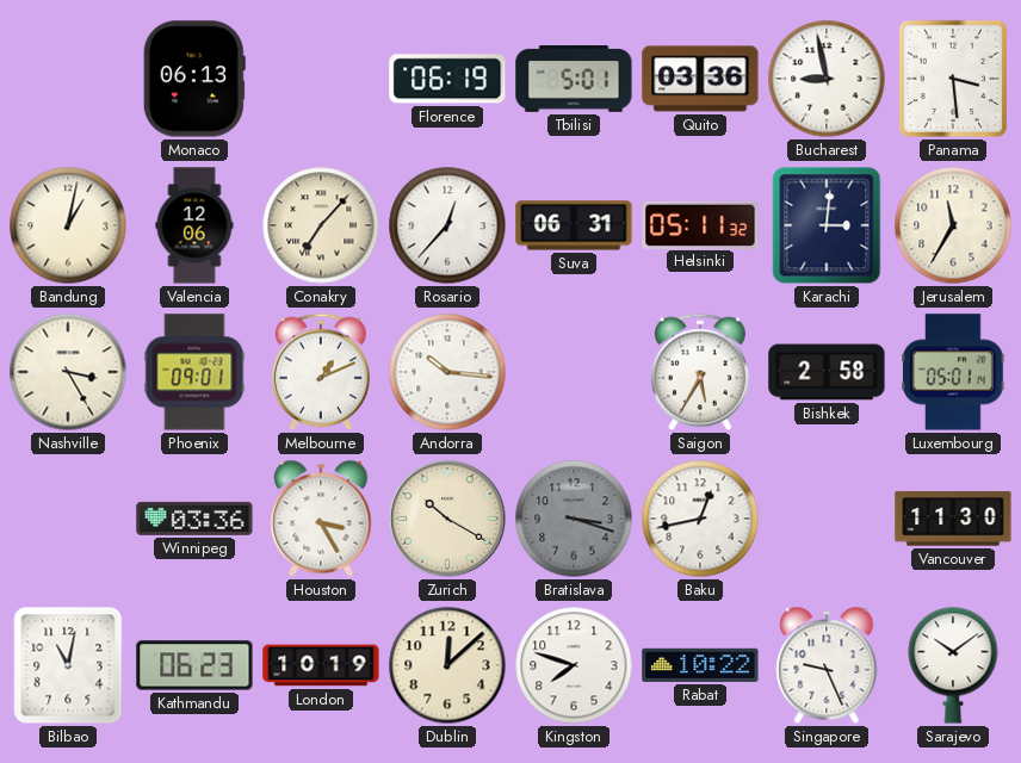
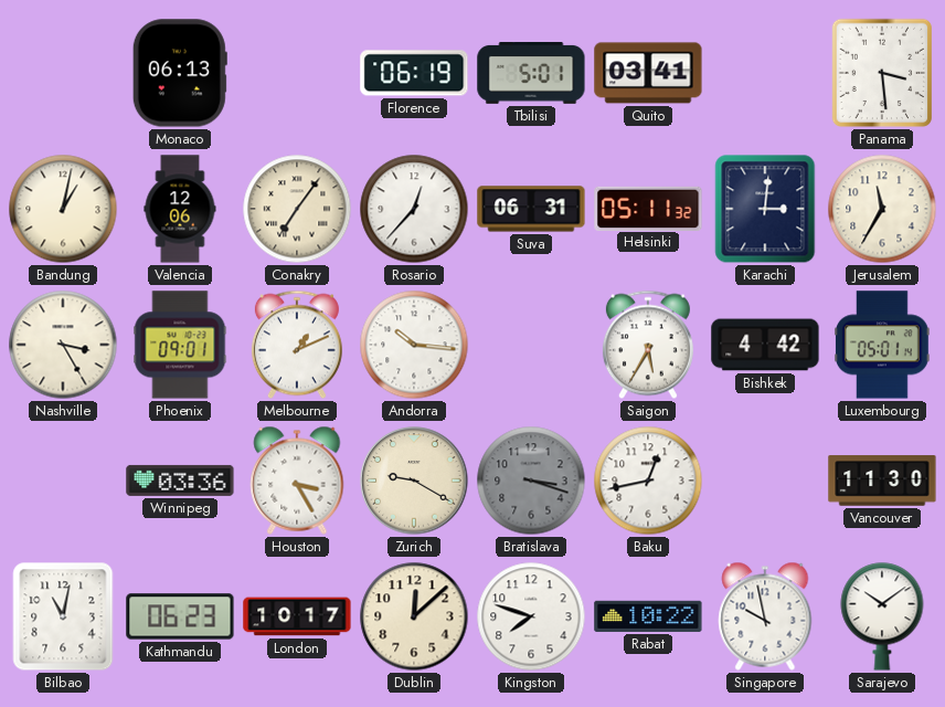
Quito: 03:36 -> 03:41 (648, 73)
Bucharest: 8:58 -> none (827, 79)
Conakry: 7:07 -> 7:06 (297, 209)
Bishkek: 2:58 -> 4:42 (765, 345)
Zurich: 10:20 -> 9:20 (414, 481)
London: 10:19 -> 10:17 (297, 616)
Singapore: 9:26 -> 9:58 (765, 616)
